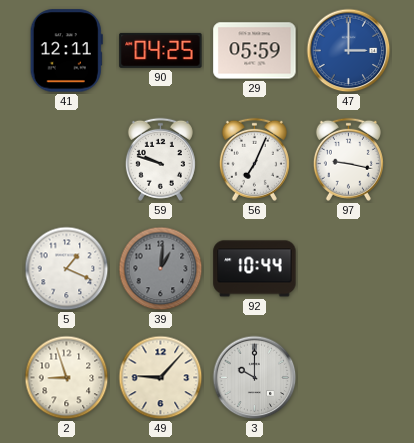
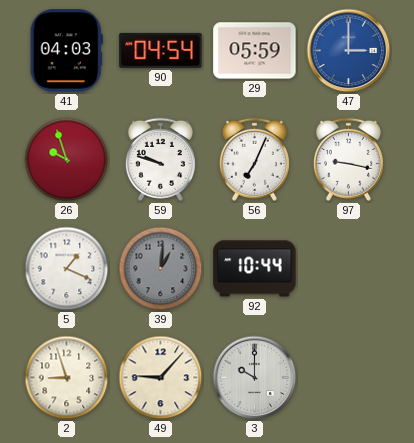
41: 12:11 -> 04:03 (66, 51)
90: 04:25 -> 04:54 (161, 50)
26: none -> 9:57 (67, 160)
